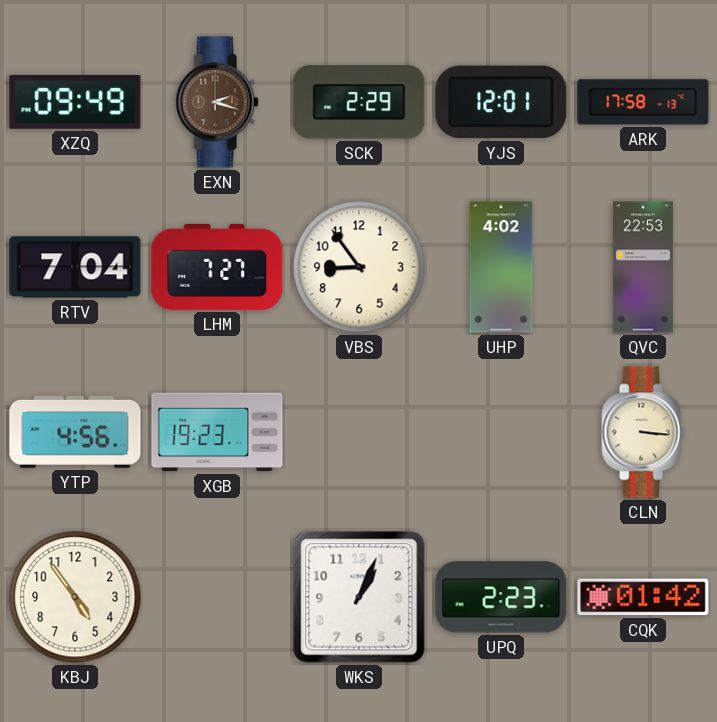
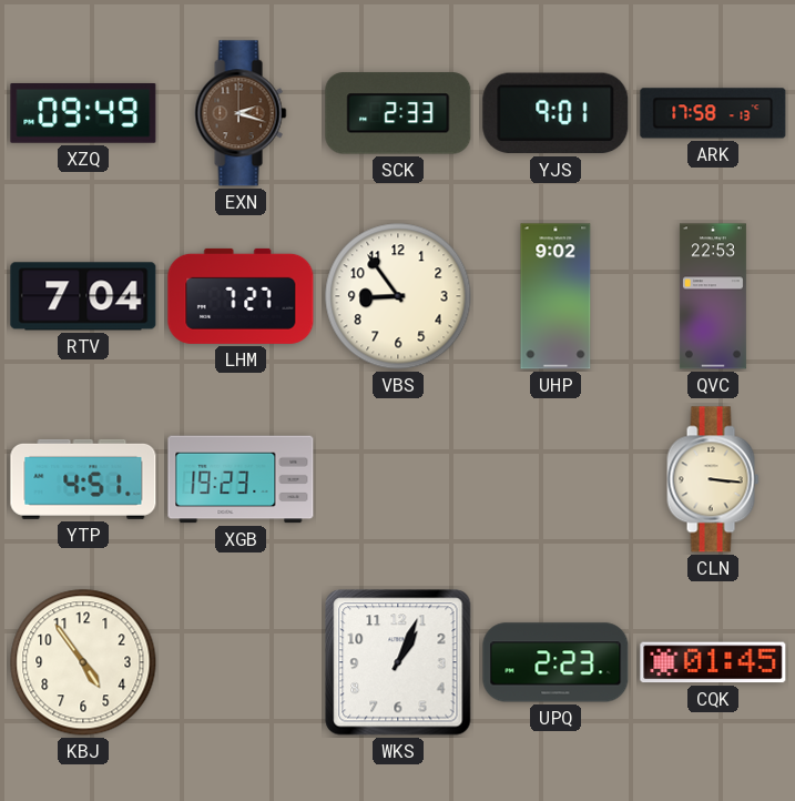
SCK: 2:29 -> 2:33 (398, 113)
YJS: 12:01 -> 9:01 (556, 113)
UHP: 4:02 -> 9:02 (556, 296)
YTP: 4:56 -> 4:51 (83, 479)
CQK: 01:42 -> 01:45 (713, 662)
